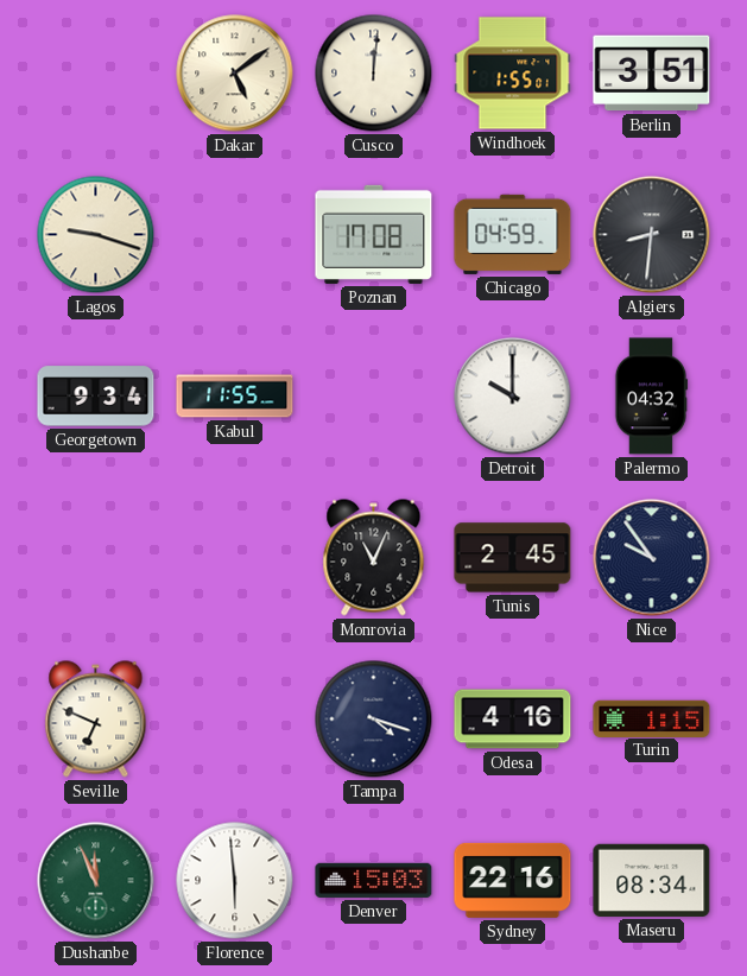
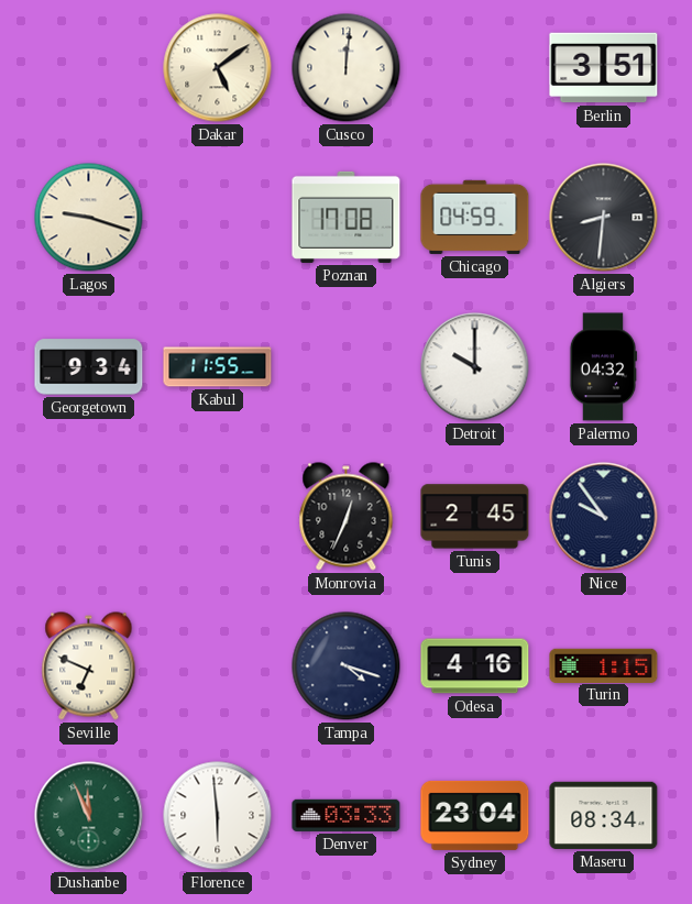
Windhoek: 1:55 -> none (513, 74)
Monrovia: 11:04 -> 12:34 (347, 517)
Denver: 15:03 -> 03:33 (347, 815)
Sydney: 22:16 -> 23:04 (475, 815)
